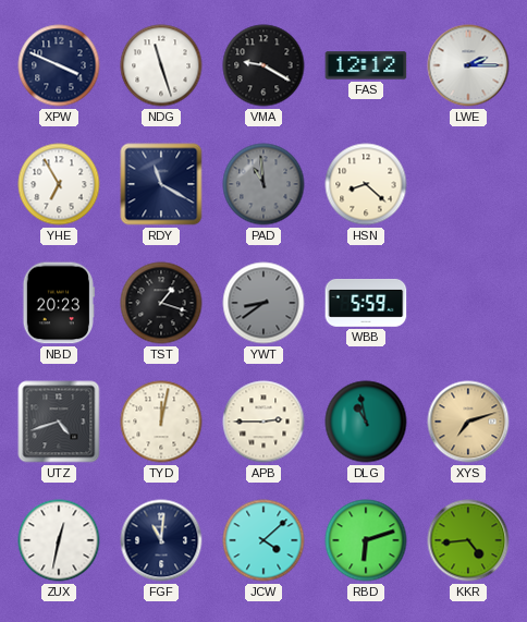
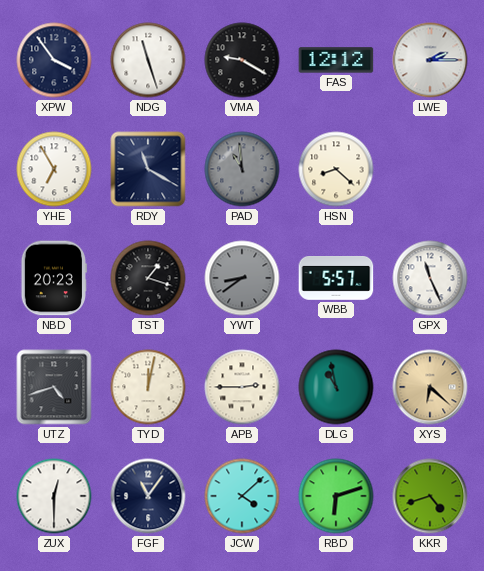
XPW: 3:49 -> 3:54 (54, 60)
WBB: 5:59 -> 5:57 (336, 279)
GPX: none -> 11:26 (430, 278)
XYS: 7:12 -> 6:22 (430, 387)
ZUX: 12:32 -> 12:30 (54, 496)
FGF: 11:01 -> 11:06 (148, 496)
KKR: 4:44 -> 4:42 (430, 496)
